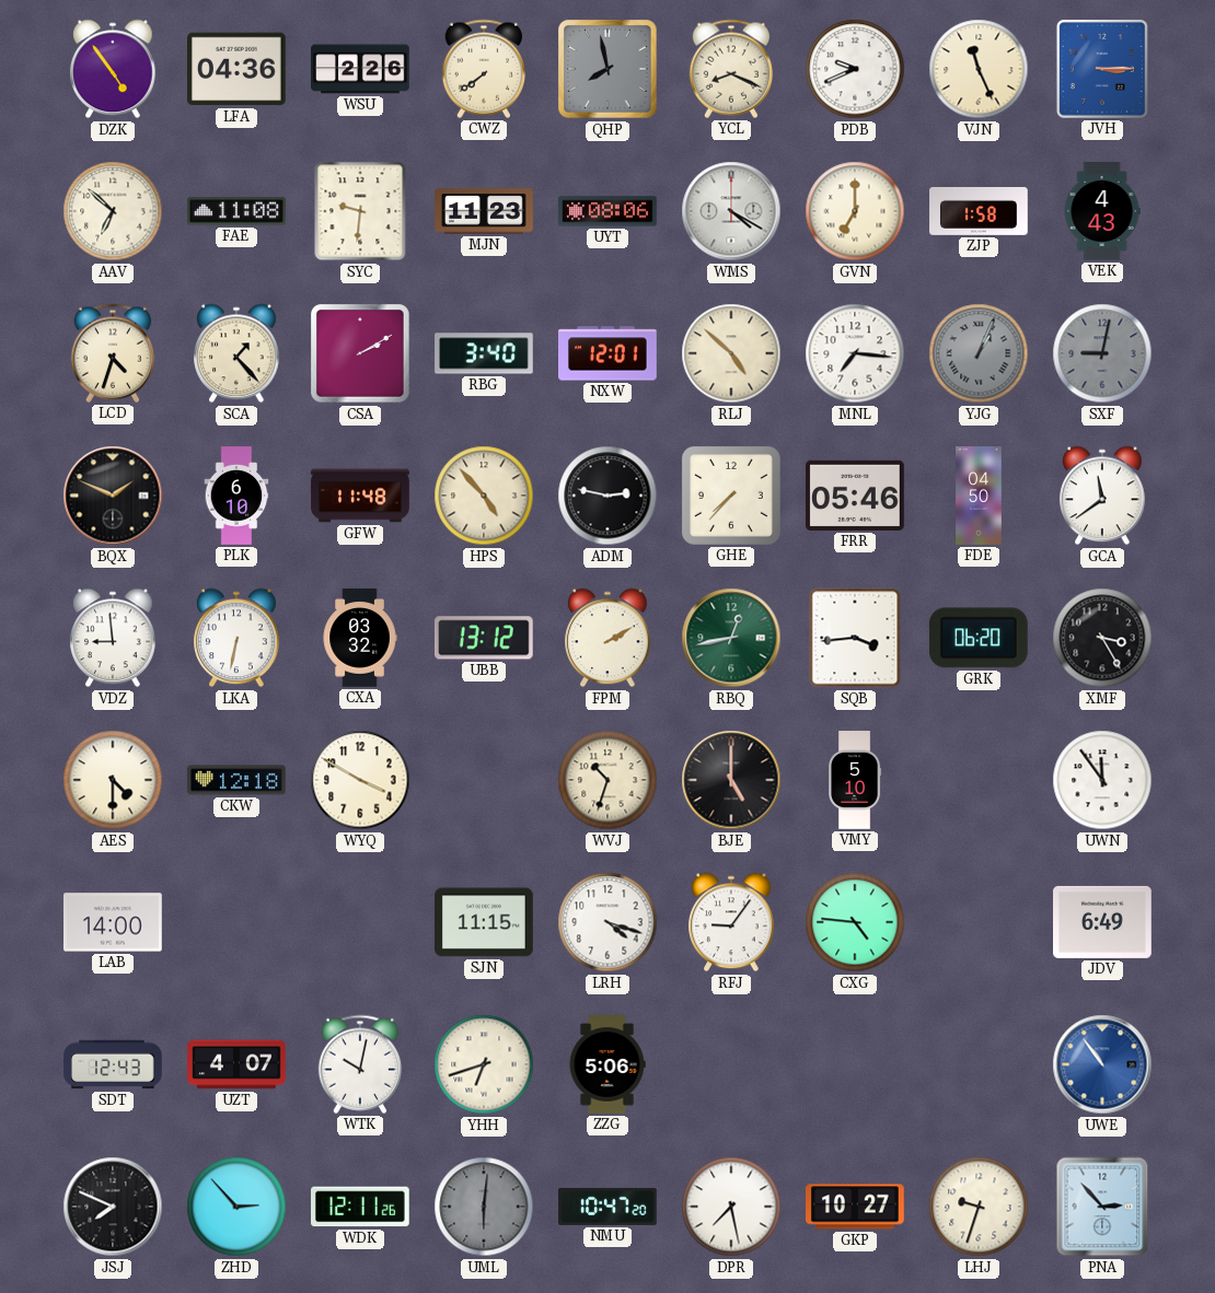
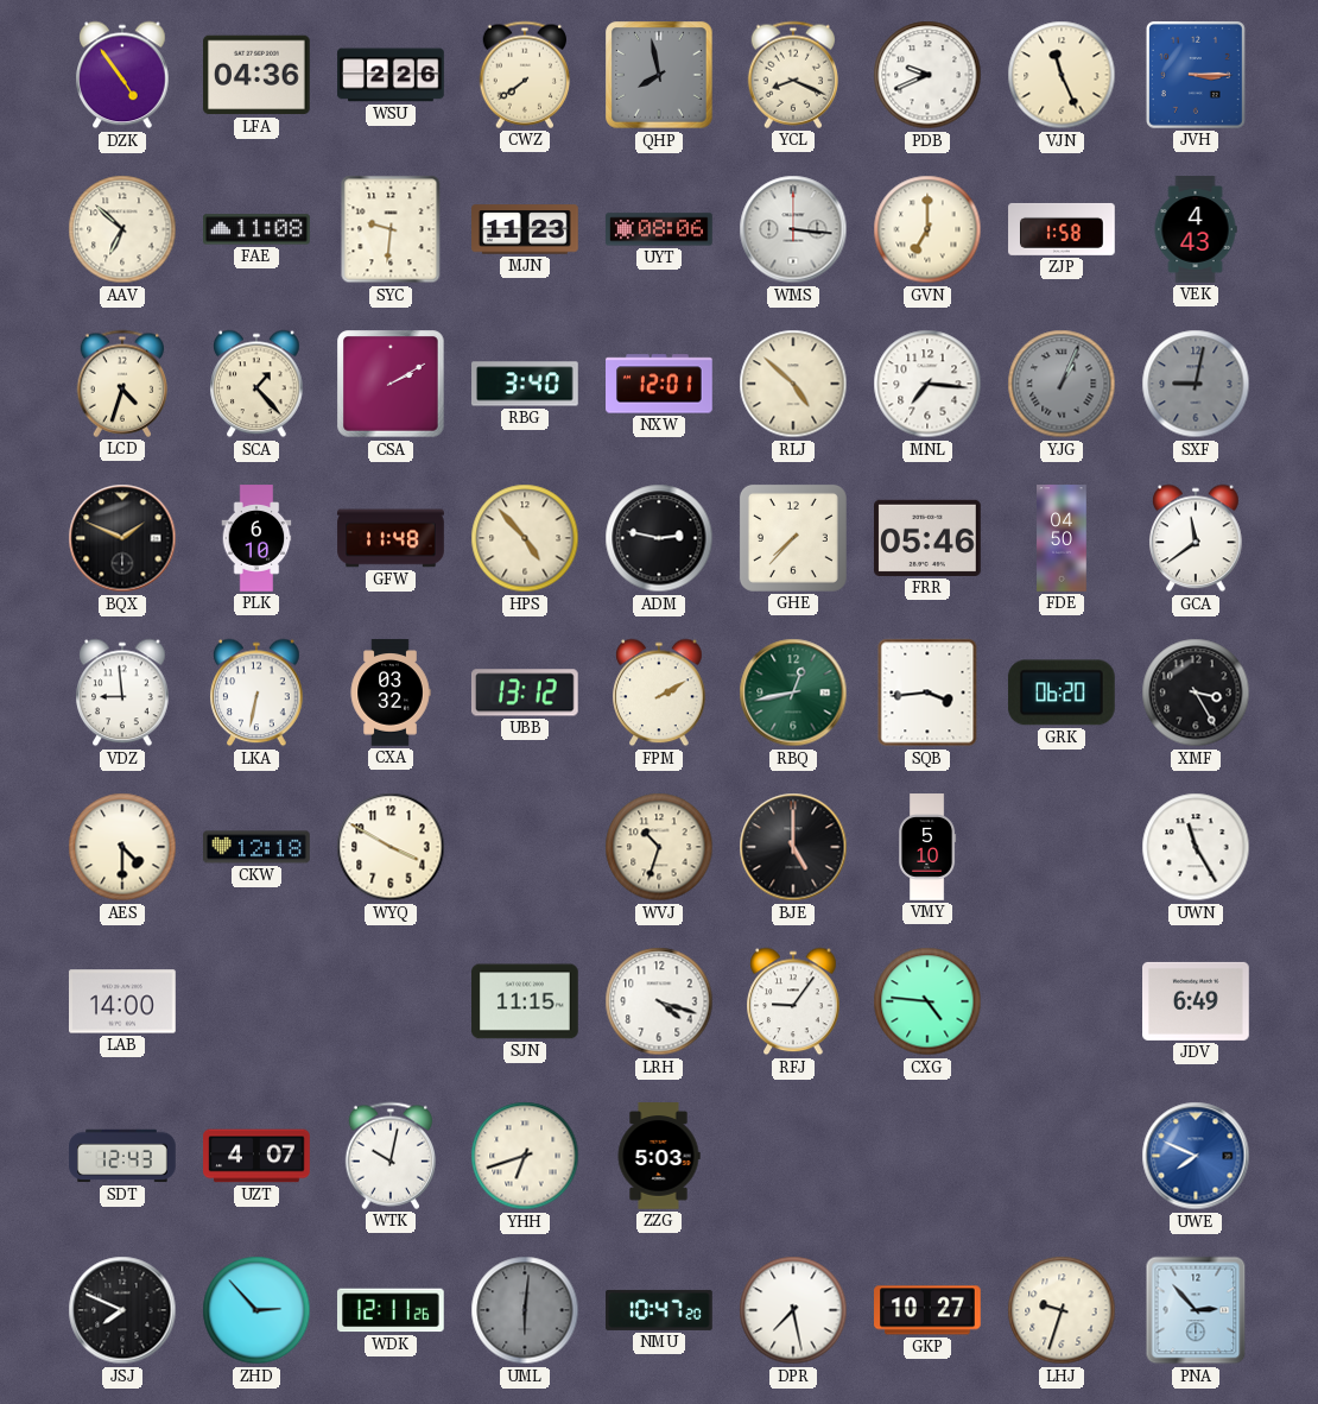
WMS: 4:20 -> 3:16 (793, 229)
UWN: 11:54 -> 11:25 (1196, 847)
ZZG: 5:06 -> 5:03 (659, 1156)
UWE: 10:54 -> 7:49 (1196, 1156)
